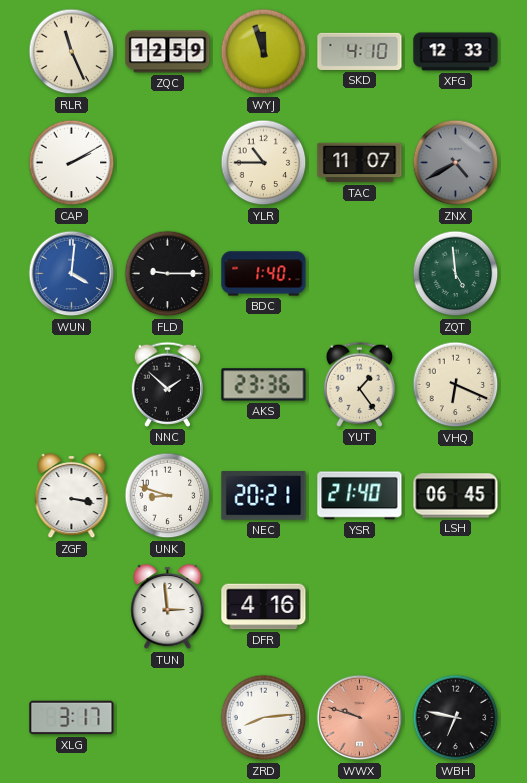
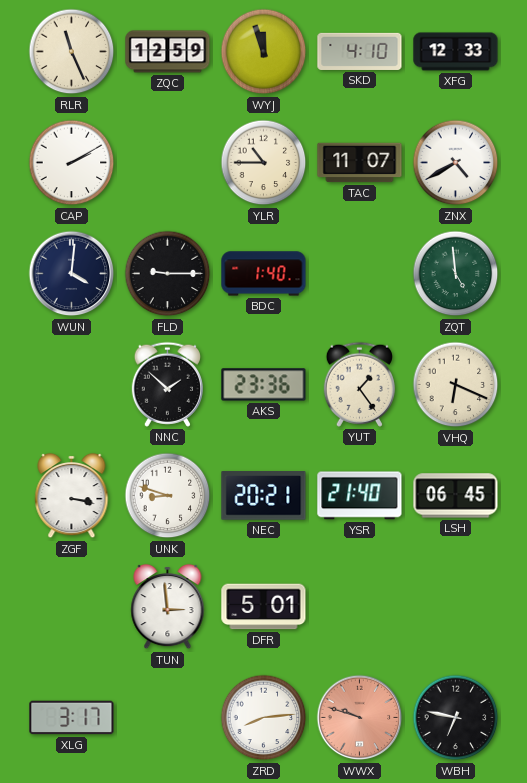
ZNX dial: grey -> white (456, 163)
WUN dial: blue -> navy (72, 274)
DFR: 4:16 -> 5:01 (264, 607)
